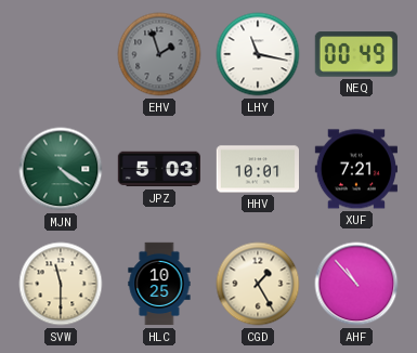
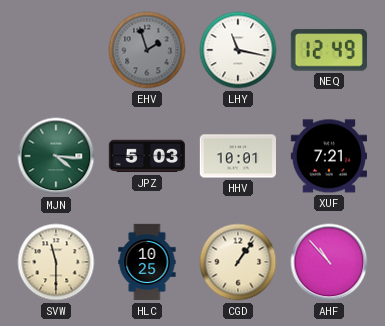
NEQ: 00:49 -> 12:49 (329, 50)
MJN: 4:21 -> 4:16 (56, 156)
CGD: 1:25 -> 1:06 (238, 262)
